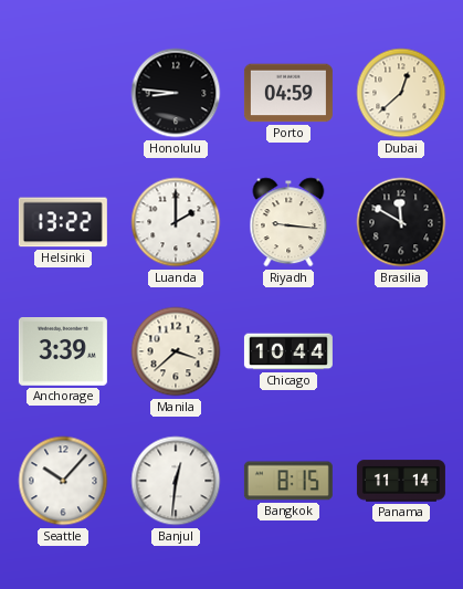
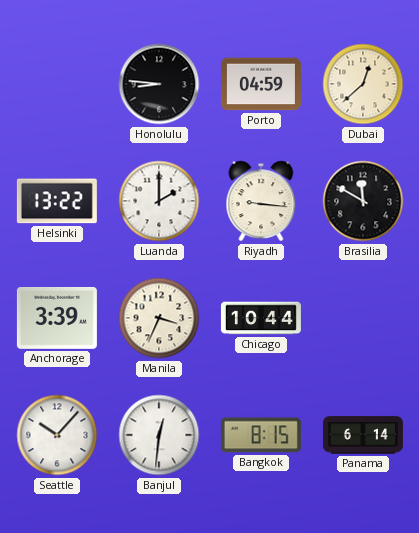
Manila: 3:38 -> 3:34 (159, 318)
Panama: 11:14 -> 6:14 (363, 435)
